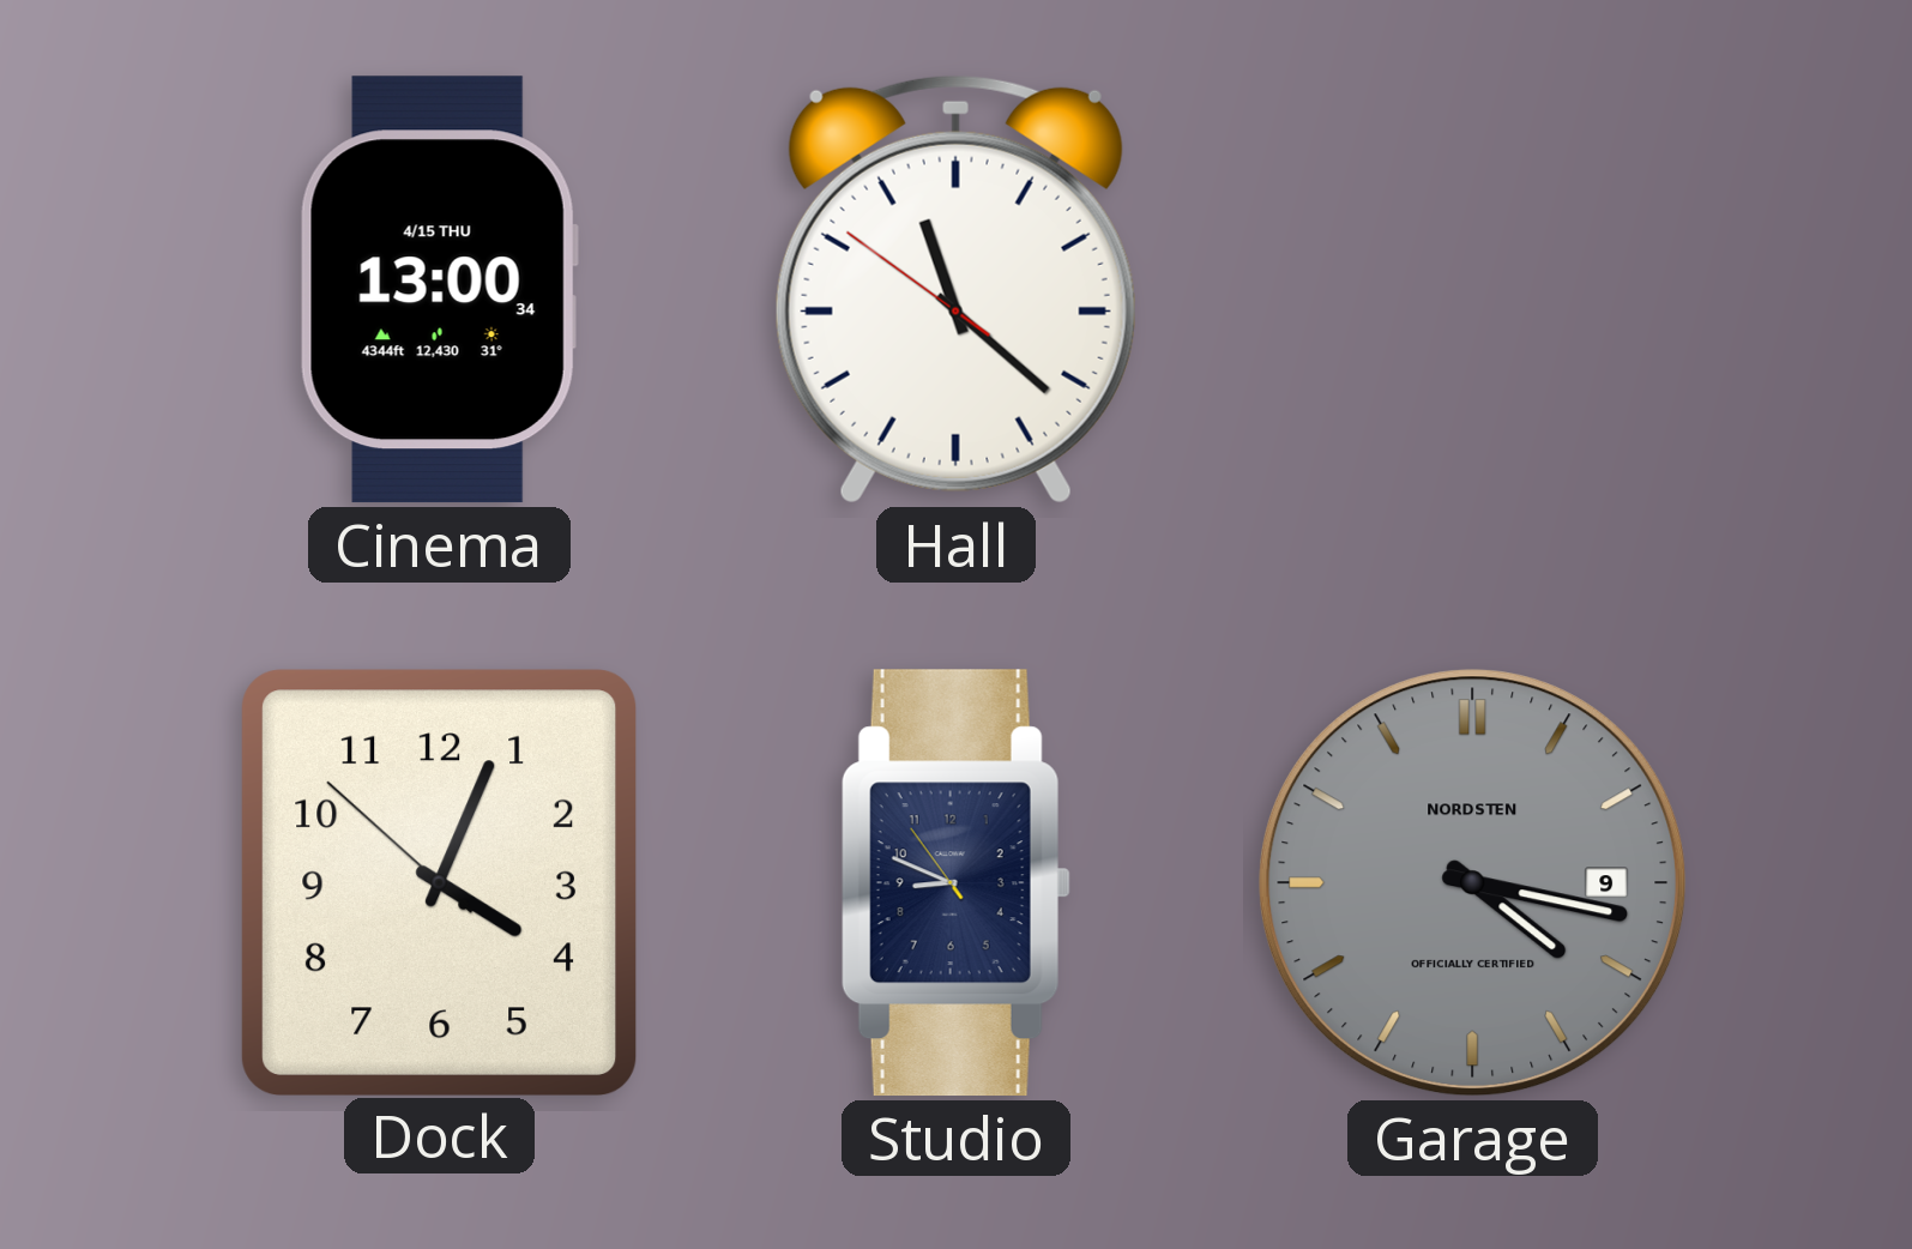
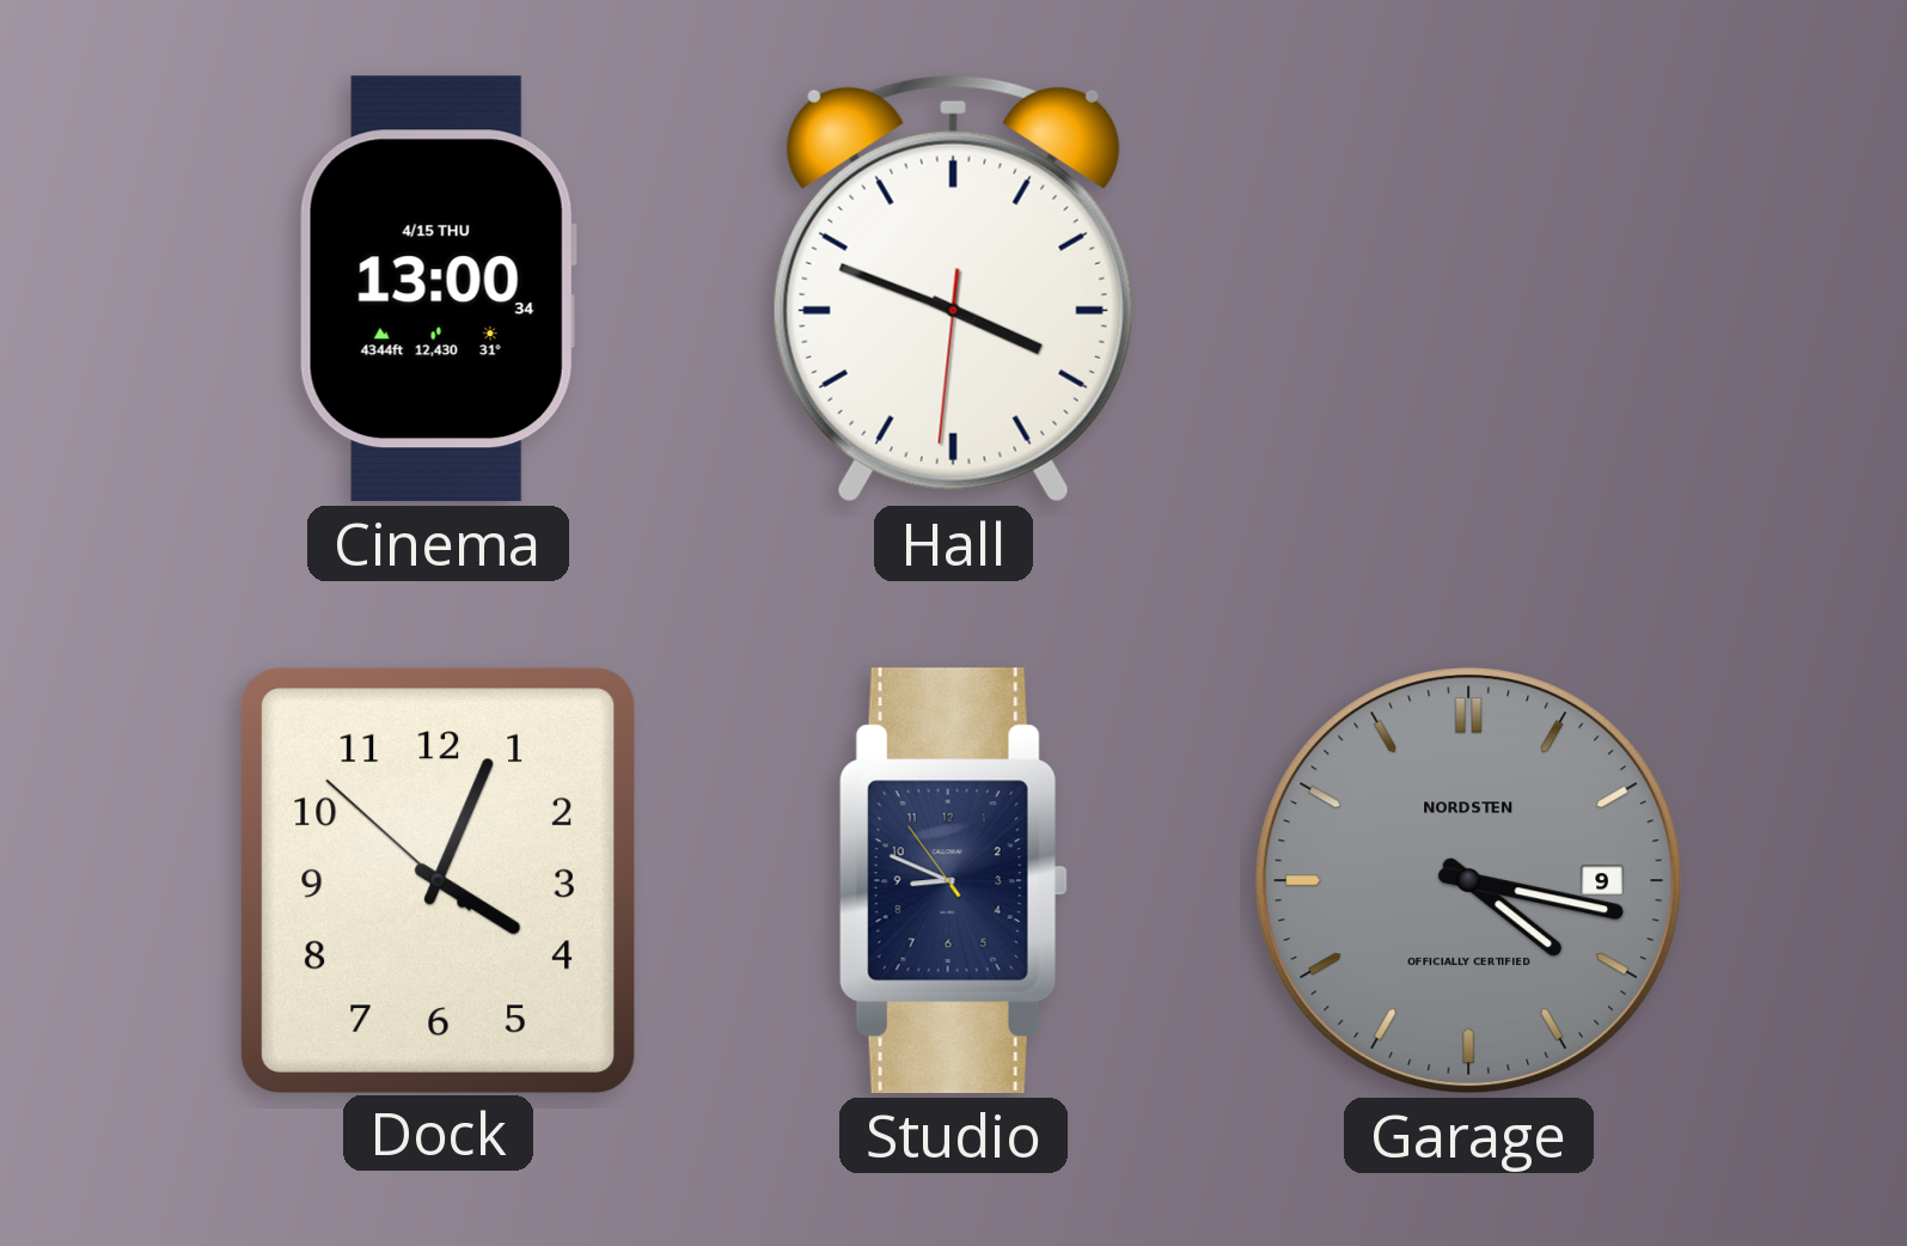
Hall: 11:21 -> 3:48 (953, 288)
